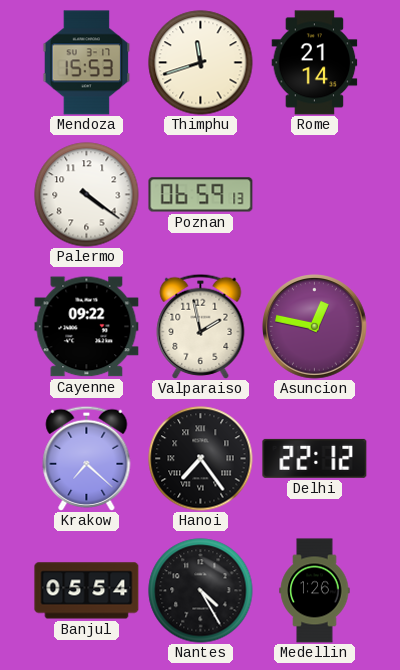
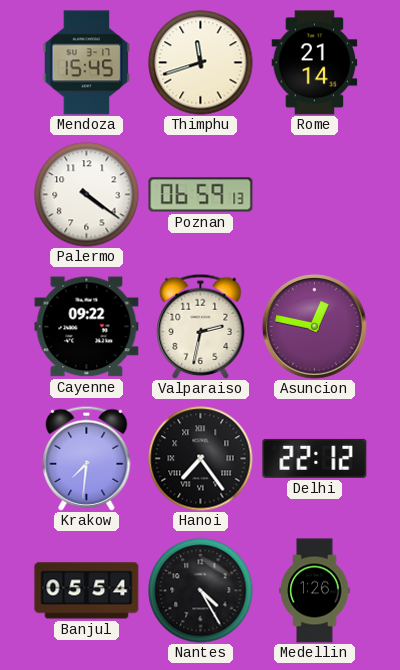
Mendoza: 15:53 -> 15:45 (87, 63)
Valparaiso: 1:58 -> 2:32 (201, 326)
Krakow: 7:22 -> 7:31 (87, 458)
